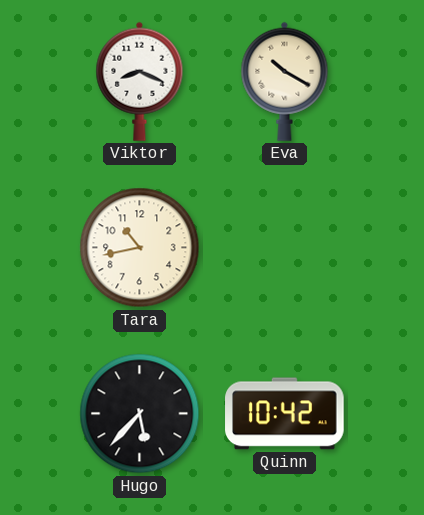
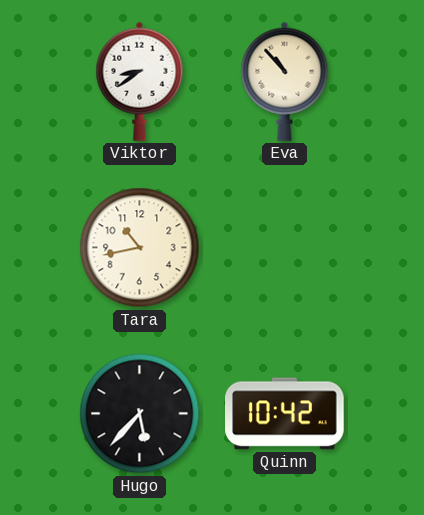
Viktor: 8:19 -> 8:39 (140, 81)
Eva: 10:20 -> 10:53 (285, 81)
